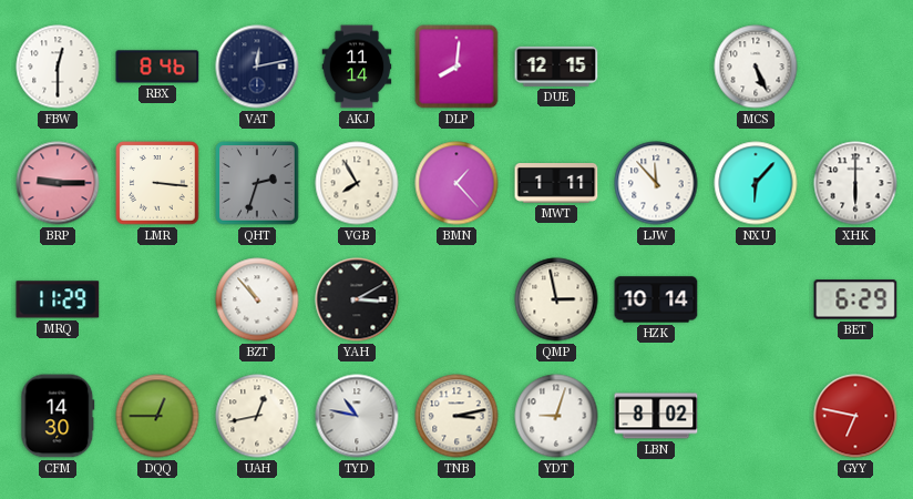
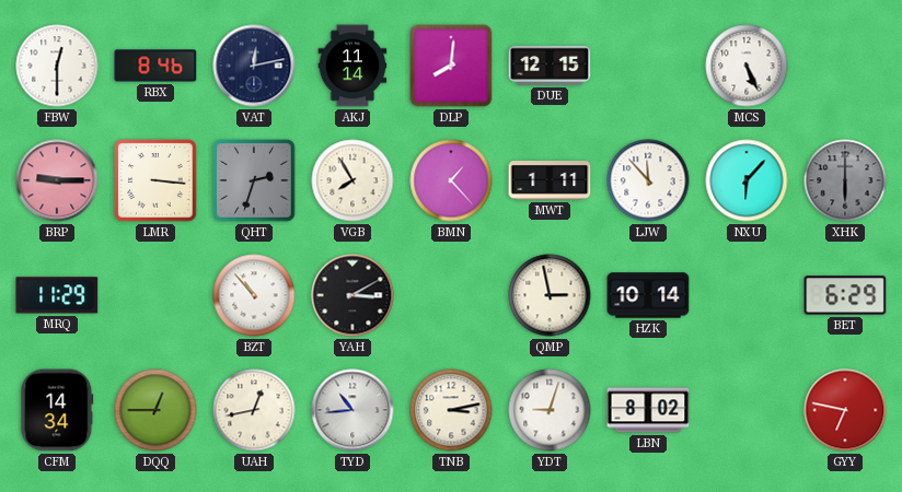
XHK dial: white -> grey (845, 180)
CFM: 14:30 -> 14:34 (57, 410)
TYD: 10:47 -> 10:44 (352, 410)
